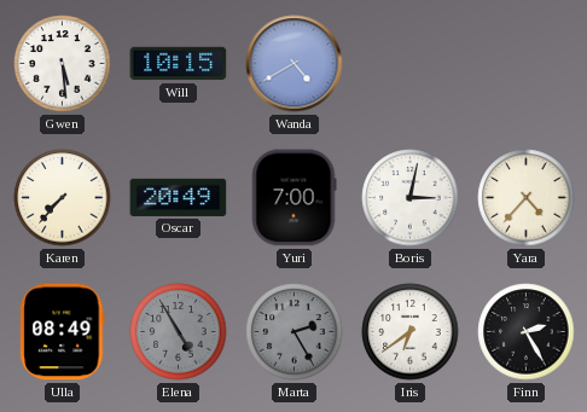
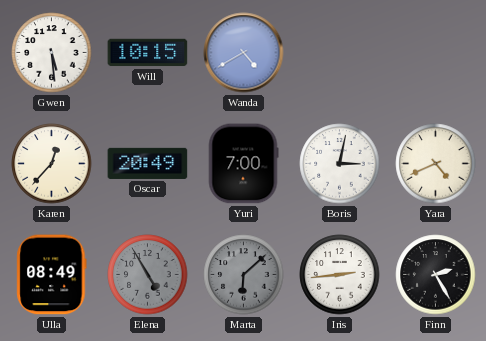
Karen: 7:37 -> 12:37 (52, 164)
Yara: 4:37 -> 4:41 (436, 164)
Marta: 2:25 -> 6:08 (244, 275)
Iris: 6:39 -> 2:44 (340, 275)
